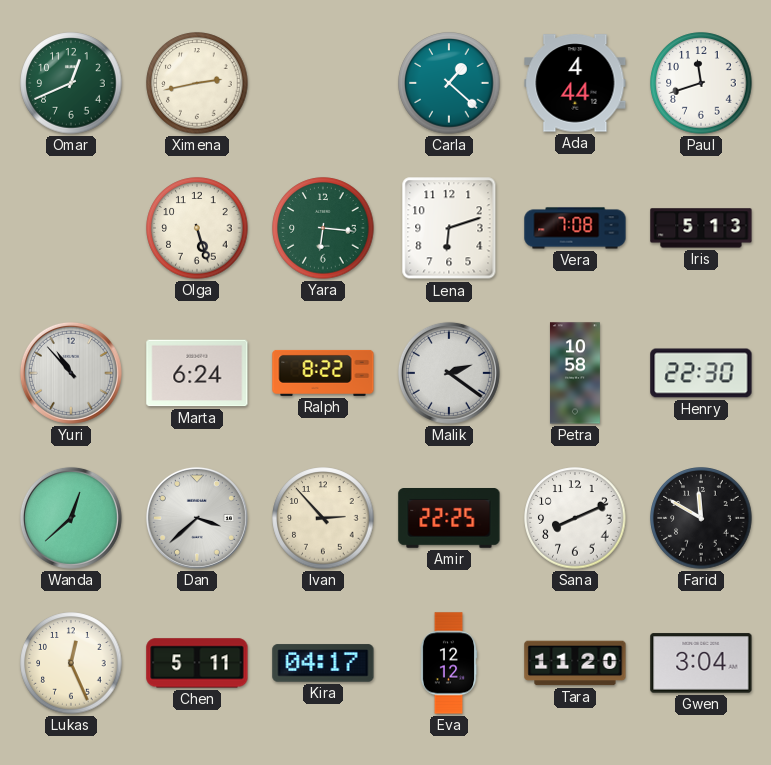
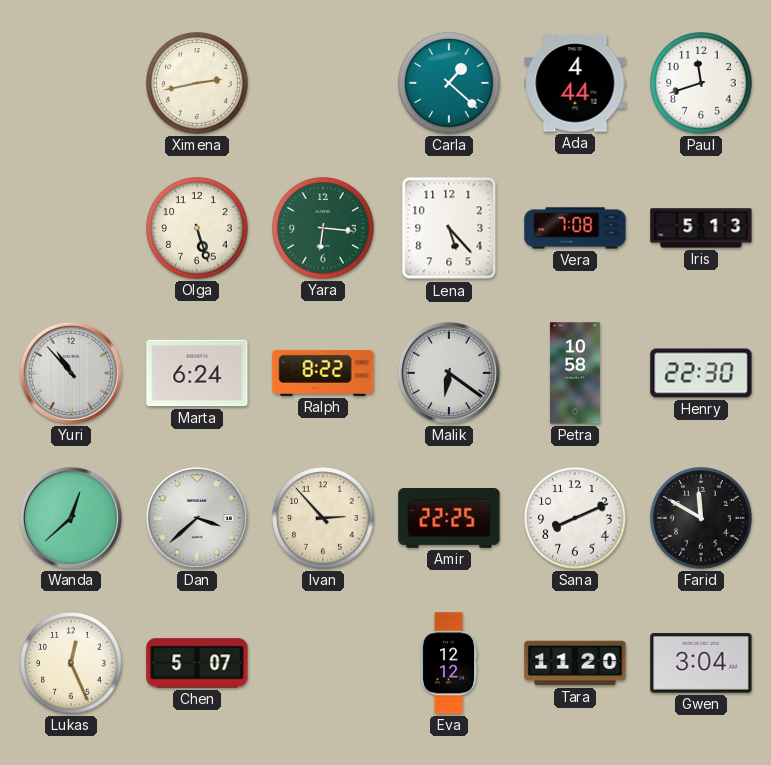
Omar: 12:41 -> none (71, 83)
Lena: 6:12 -> 5:23 (449, 228)
Malik: 2:21 -> 6:21 (449, 373)
Chen: 5:11 -> 5:07 (197, 663)
Kira: 04:17 -> none (323, 663)
